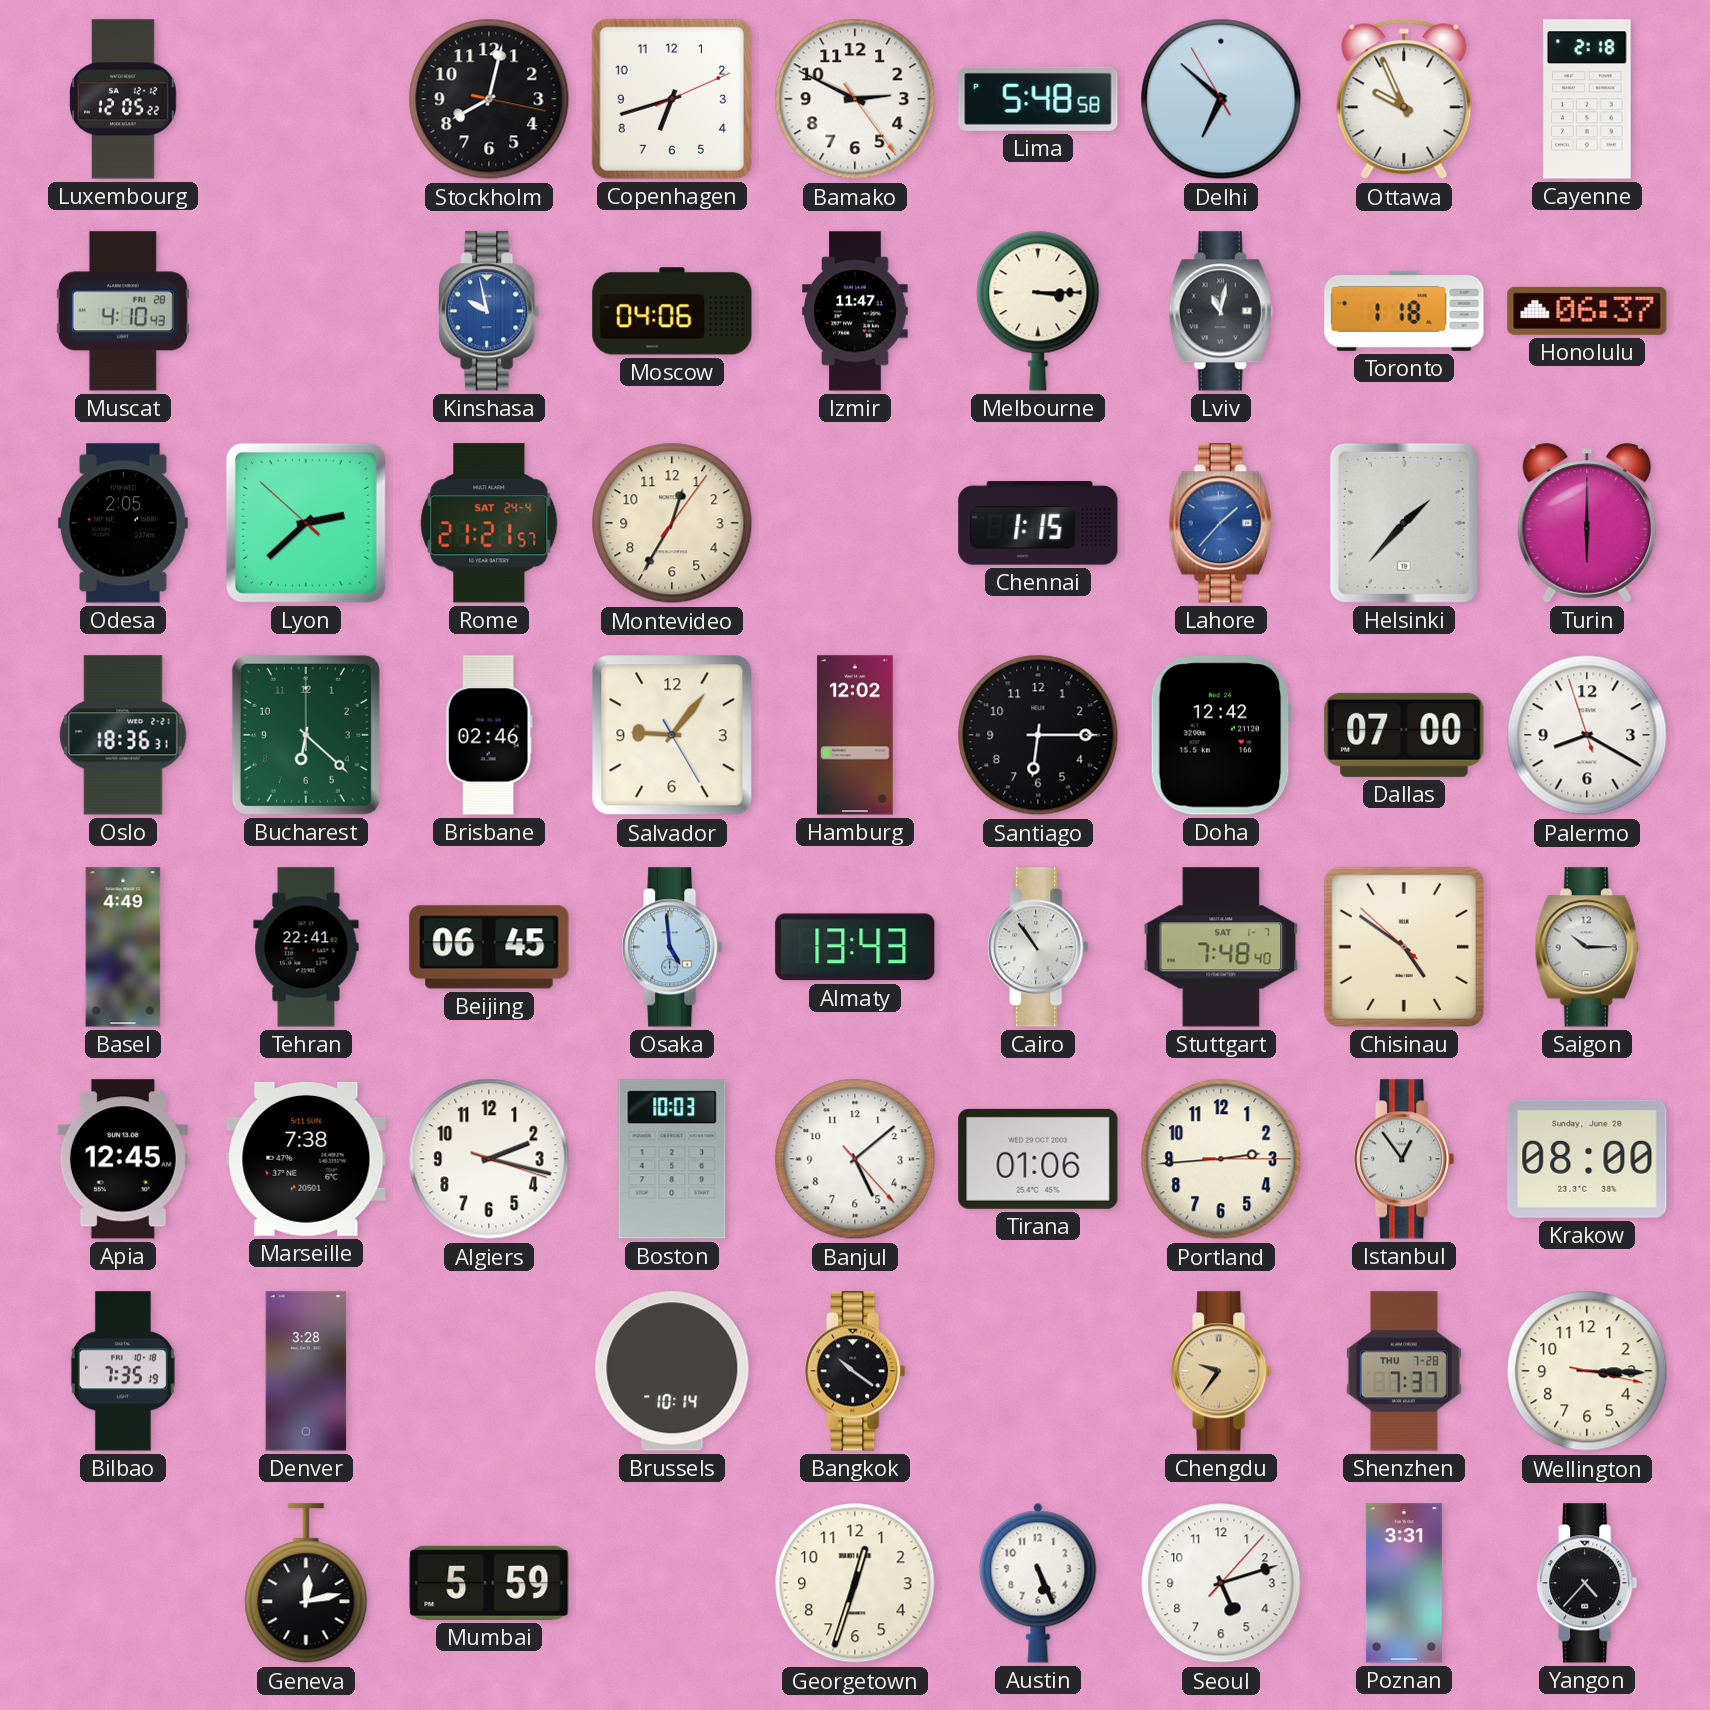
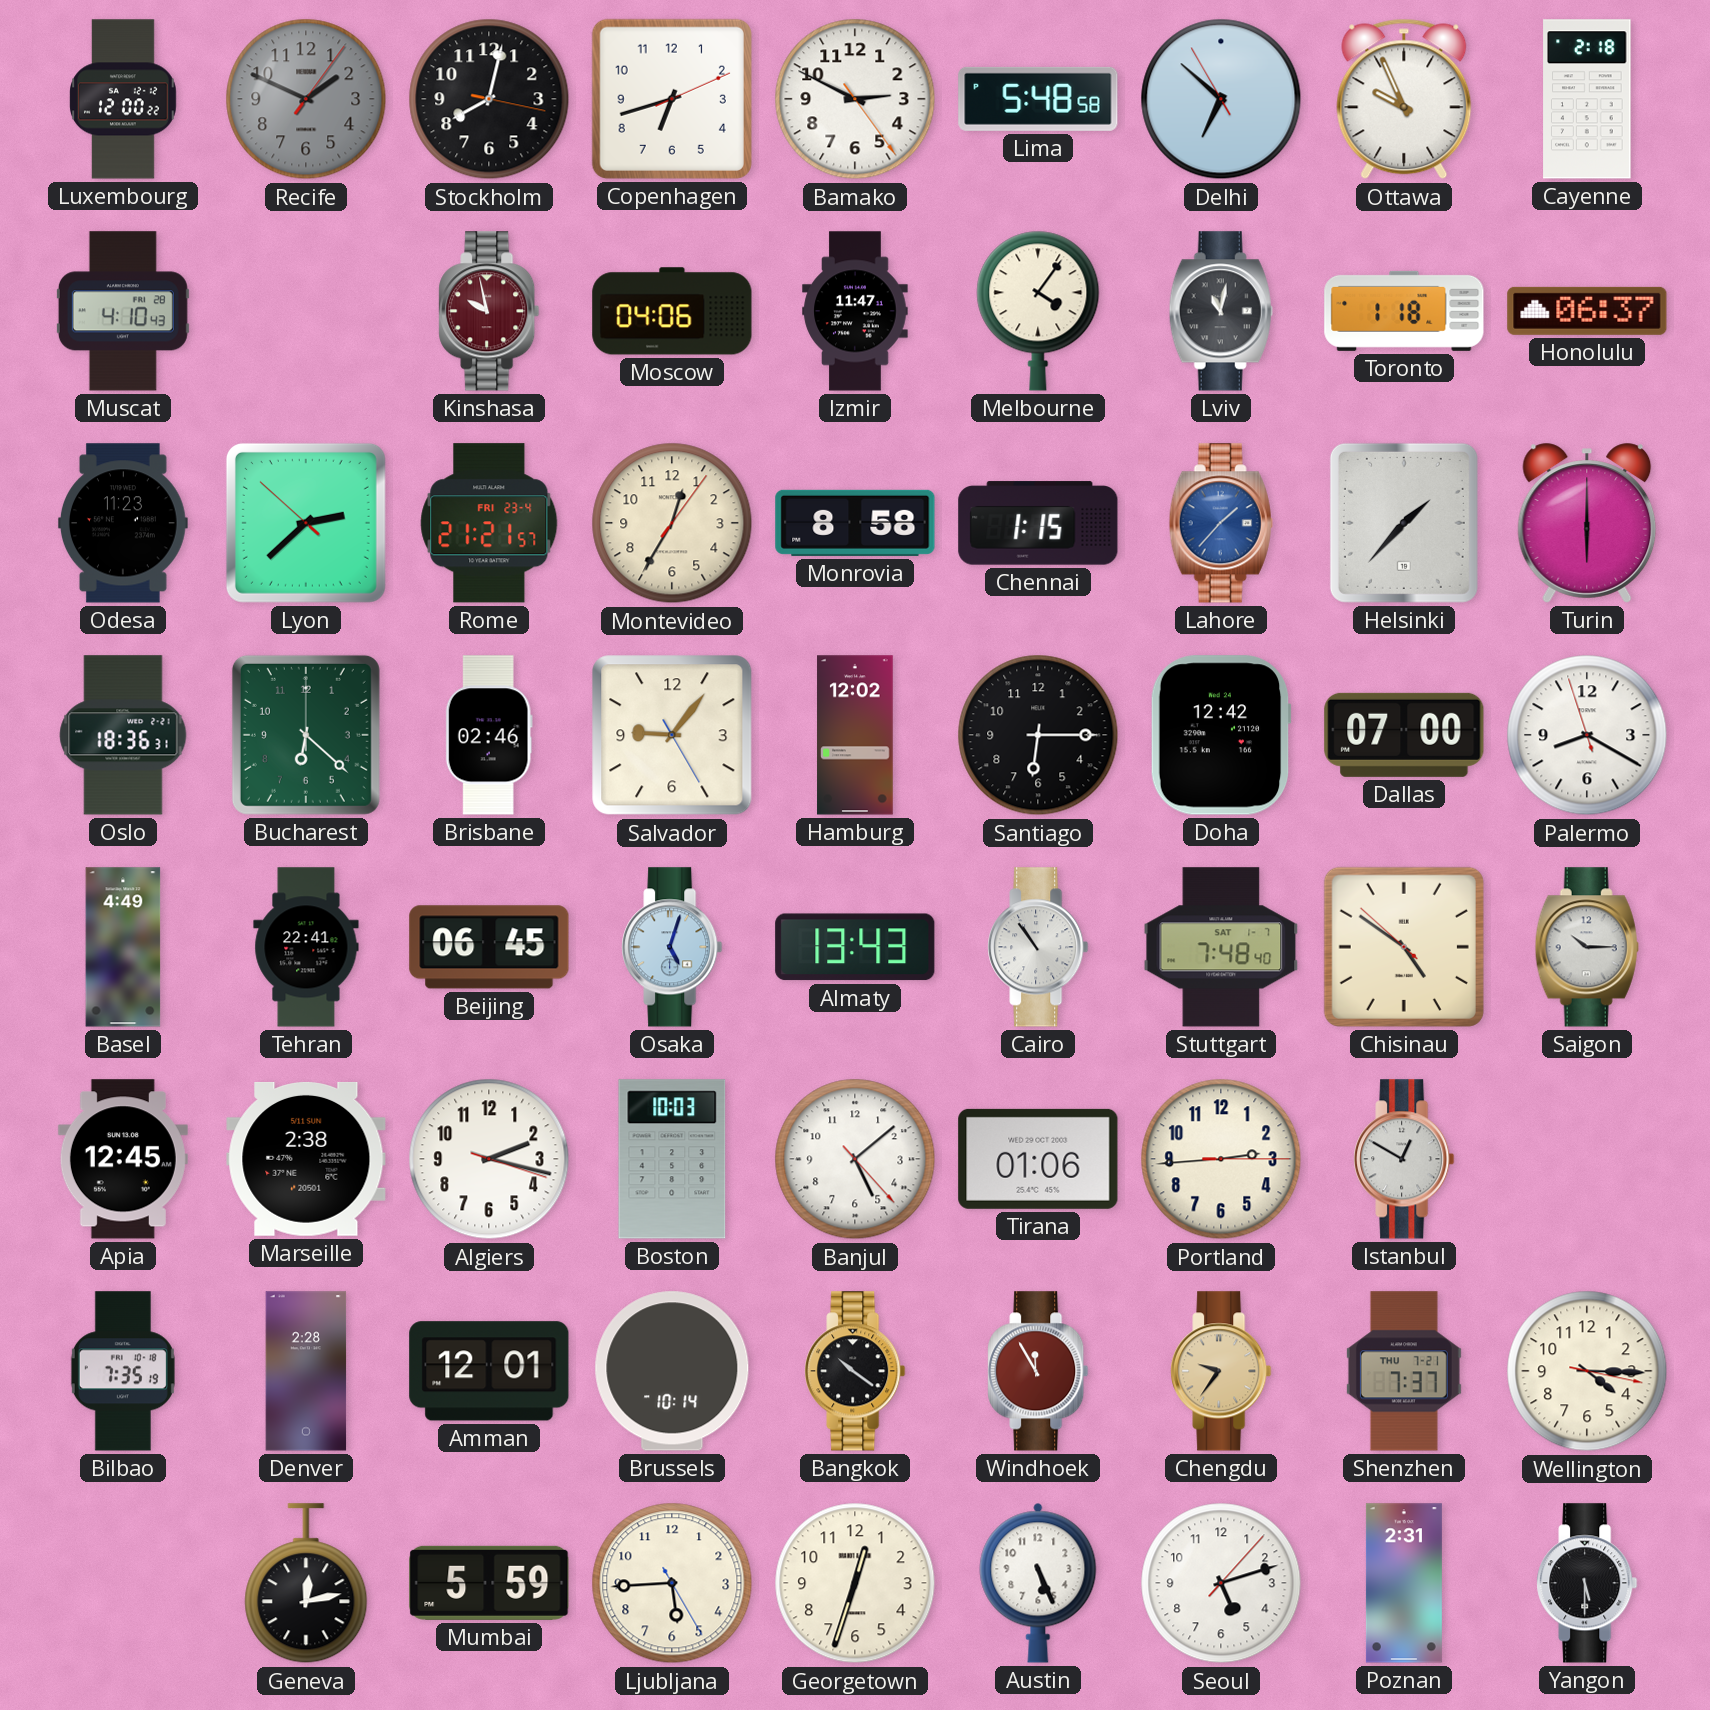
Luxembourg: 12:05 -> 12:00 (123, 99)
Recife: none -> 1:49 (306, 99)
Kinshasa dial: blue -> burgundy (489, 311)
Melbourne: 3:15 -> 4:06 (1038, 311)
Odesa: 2:05 -> 11:23 (123, 523)
Rome date: SAT 24-4 -> FRI 23-4 (489, 523)
Monrovia: none -> 8:58 (855, 523)
Osaka: 4:59 -> 5:03 (672, 947)
Marseille: 7:38 -> 2:38 (306, 1159)
Istanbul: 12:54 -> 12:50 (1404, 1159)
Krakow: 08:00 -> none (1587, 1159)
Denver: 3:28 -> 2:28 (306, 1371)
Amman: none -> 12:01 (489, 1371)
Windhoek: none -> 11:55 (1038, 1371)
Shenzhen date: THU 7-28 -> THU 7-21 (1404, 1371)
Wellington: 3:15 -> 4:15 (1587, 1371)
Ljubljana: none -> 5:44 (672, 1583)
Poznan: 3:31 -> 2:31 (1404, 1583)
Yangon: 4:37 -> 5:30 (1587, 1583)
